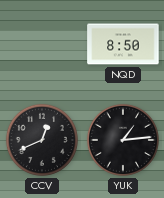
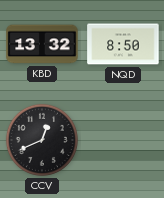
KBD: none -> 13:32 (42, 44)
YUK: 1:14 -> none (123, 140)
